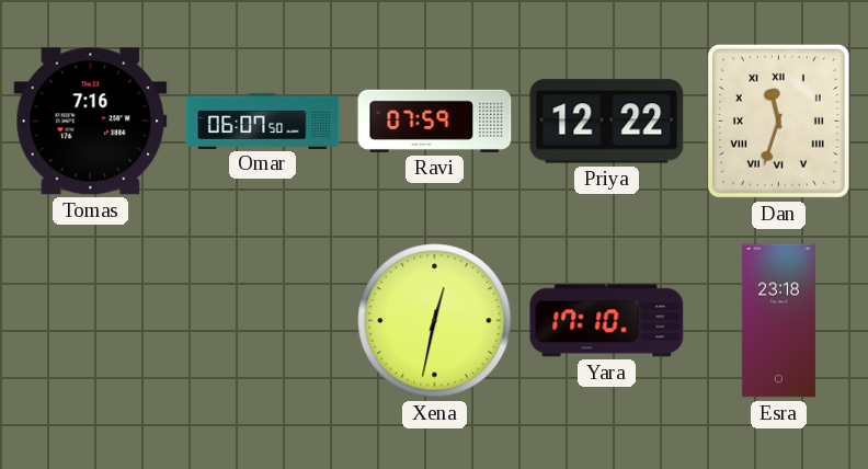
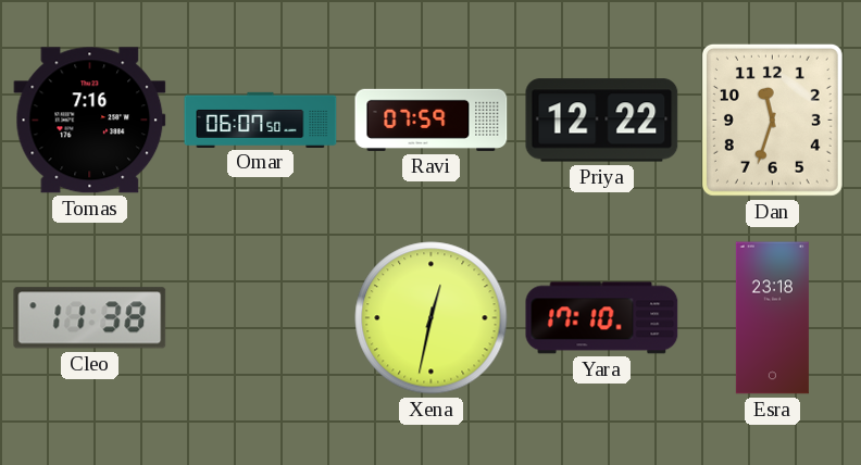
Dan numerals: Roman -> Arabic (772, 120)
Cleo: none -> 11:38 (90, 318)
